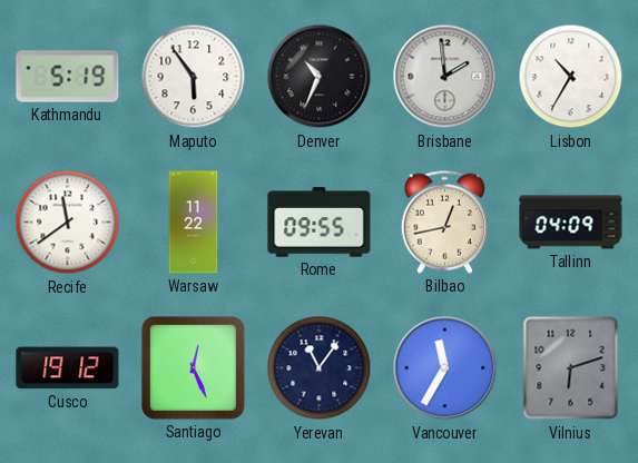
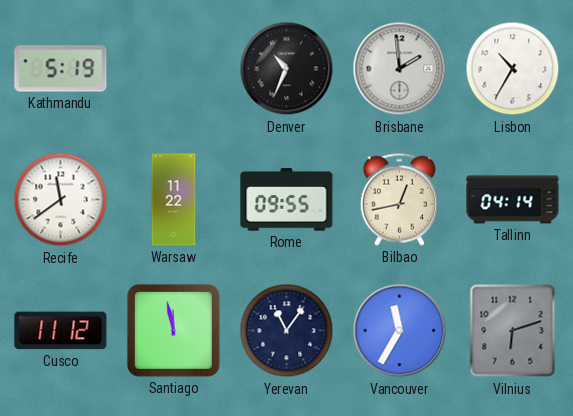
Maputo: 5:54 -> none (194, 77)
Tallinn: 04:09 -> 04:14 (513, 200)
Cusco: 19:12 -> 11:12 (61, 331)
Santiago: 12:26 -> 11:58 (173, 330)
